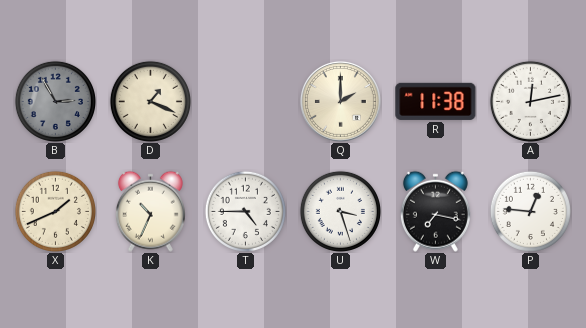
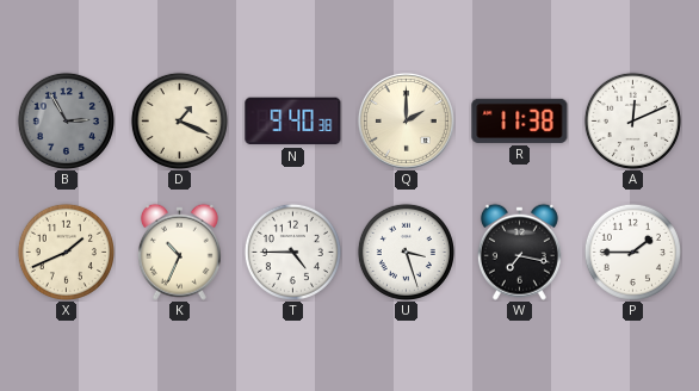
N: none -> 9:40 (293, 122)
A: 12:13 -> 12:11 (632, 120)
P: 12:46 -> 1:45 (632, 252)
